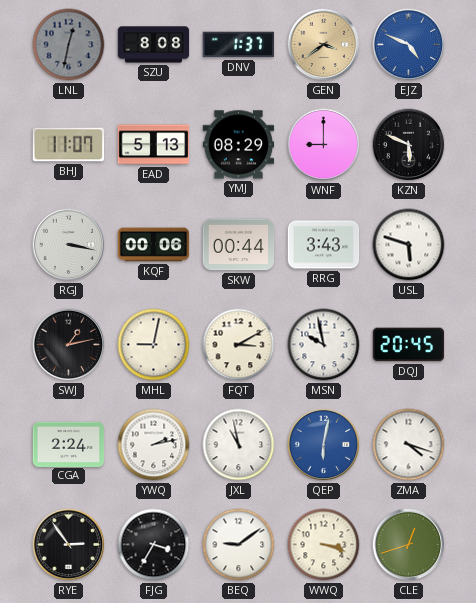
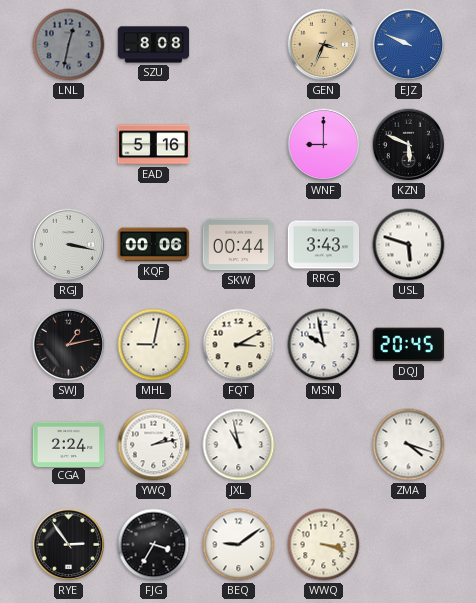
DNV: 1:37 -> none (239, 45)
GEN: 3:39 -> 3:34 (324, 45)
EJZ: 4:49 -> 9:49 (409, 45)
BHJ: 11:07 -> none (69, 145)
EAD: 5:13 -> 5:16 (154, 145)
YMJ: 08:29 -> none (239, 145)
QEP: 6:02 -> none (324, 445)
CLE: 12:42 -> none (409, 545)
